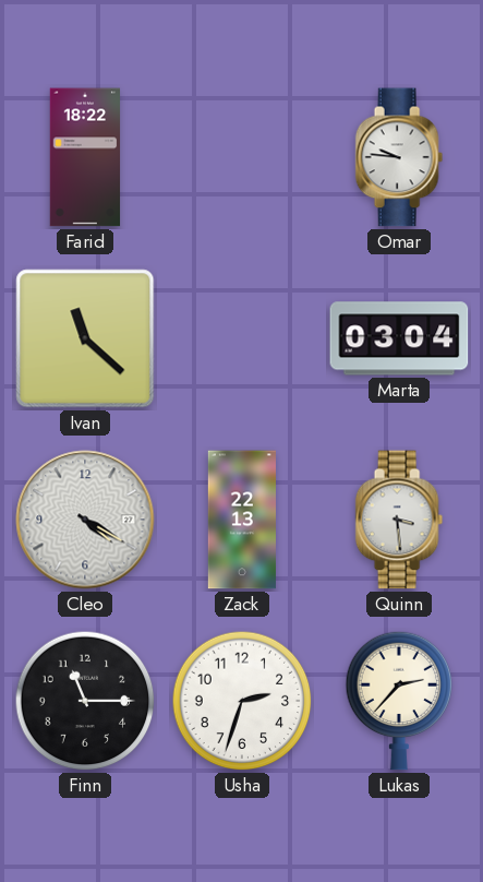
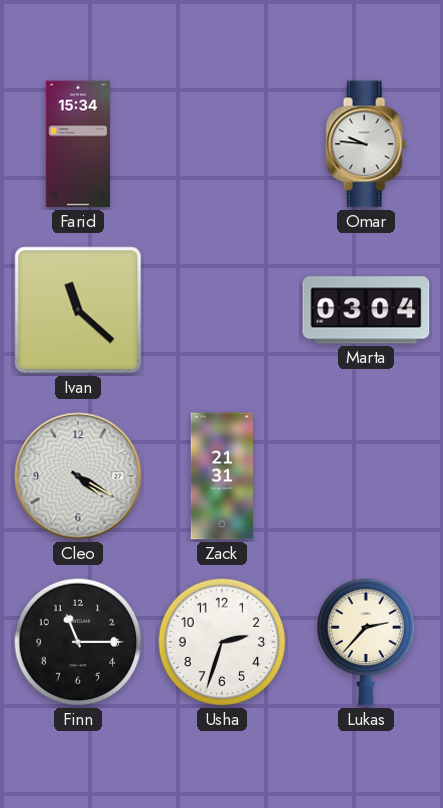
Farid: 18:22 -> 15:34 (78, 144)
Zack: 22:13 -> 21:31 (222, 476)
Quinn: 3:29 -> none (399, 520)
